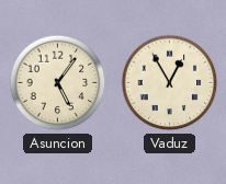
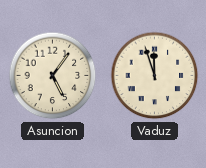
Vaduz: 12:55 -> 11:57 (155, 76)
